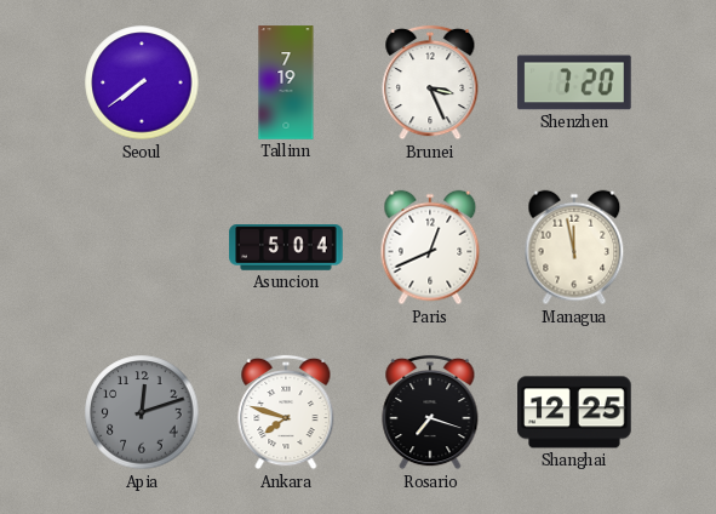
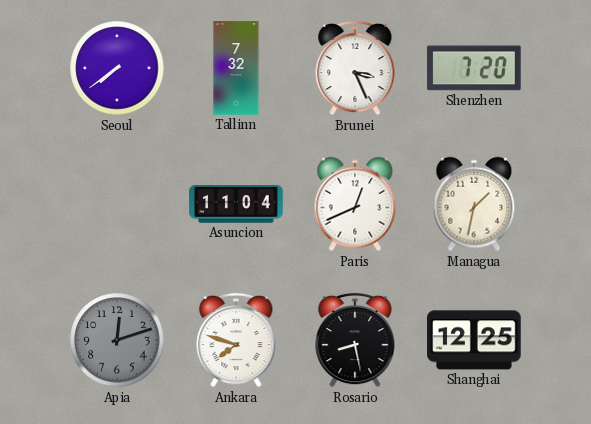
Tallinn: 7:19 -> 7:32 (236, 68)
Asuncion: 5:04 -> 11:04 (236, 204)
Managua: 11:58 -> 1:32 (474, 204)
Rosario: 7:18 -> 8:28 (355, 340)
